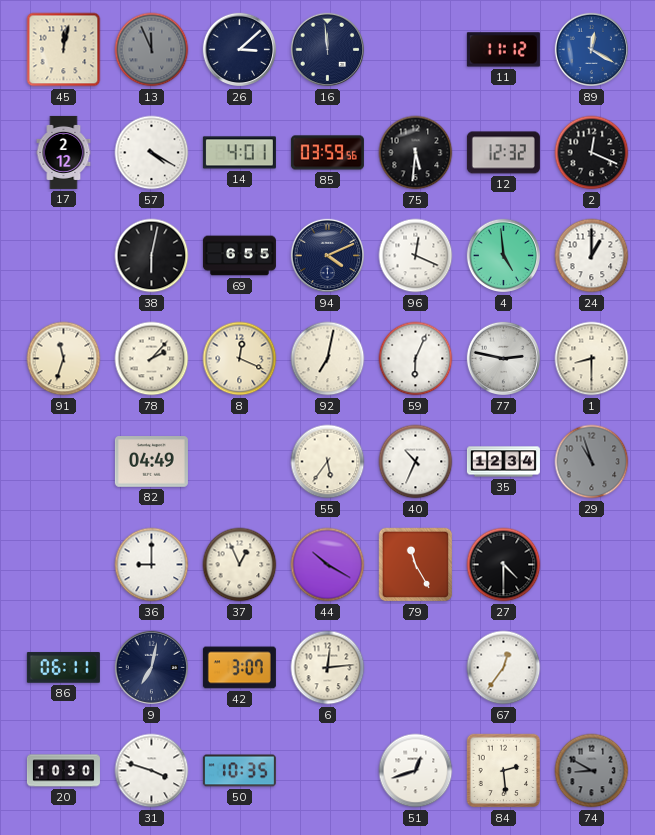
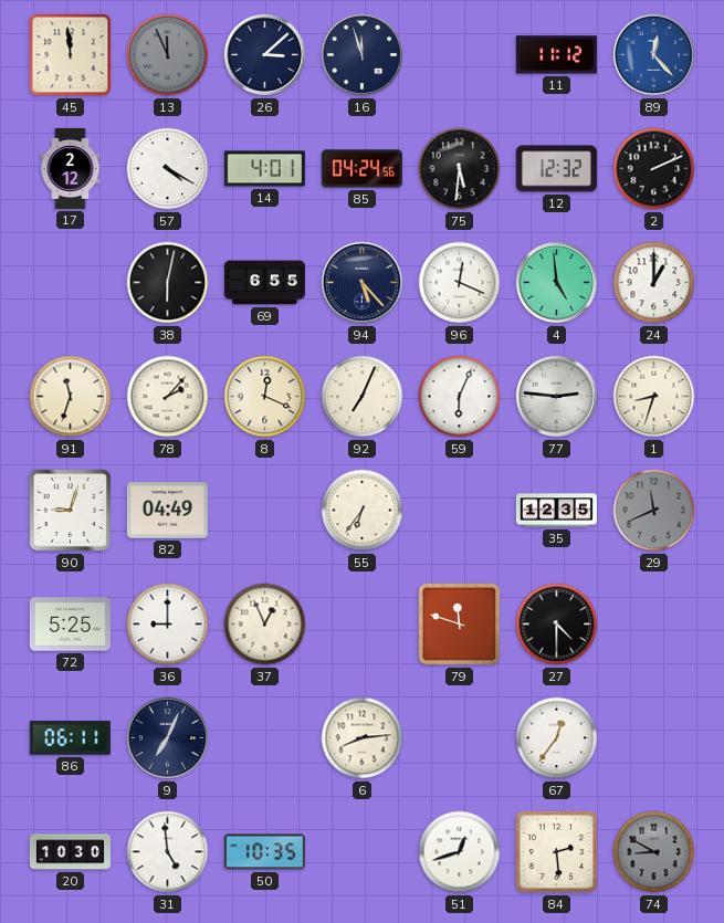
45: 12:02 -> 11:59 (71, 55)
16: 11:59 -> 11:57 (363, 55)
89: 12:20 -> 12:23 (654, 55)
85: 03:59 -> 04:24 (361, 169)
2: 12:19 -> 2:11 (654, 169)
94: 4:11 -> 5:23 (363, 283)
92: 7:02 -> 7:04 (363, 397)
77: 2:47 -> 2:46 (557, 397)
1: 8:30 -> 8:33 (654, 397)
90: none -> 9:03 (71, 511)
55: 5:36 -> 6:36 (363, 511)
40: 10:34 -> none (416, 462)
35: 12:34 -> 12:35 (556, 511)
29: 10:57 -> 11:41 (654, 511)
72: none -> 5:25 (70, 625)
44: 10:20 -> none (328, 565)
79: 11:25 -> 11:48 (460, 625)
9: 7:02 -> 7:04 (168, 738)
42: 3:07 -> none (239, 668)
6: 12:14 -> 8:14 (363, 738)
31: 3:48 -> 4:59 (168, 852)
